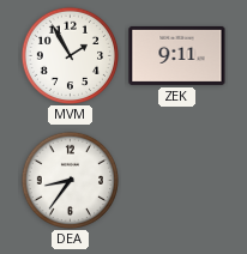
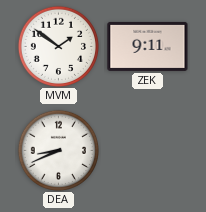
MVM: 1:55 -> 1:51 (58, 46)
DEA: 8:36 -> 8:41 (58, 150)
